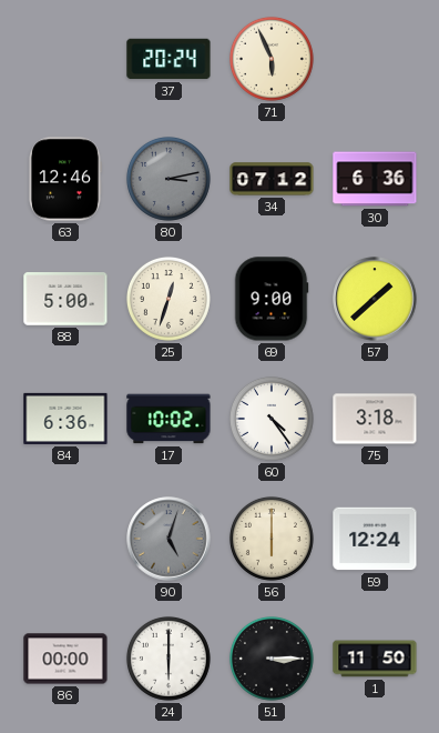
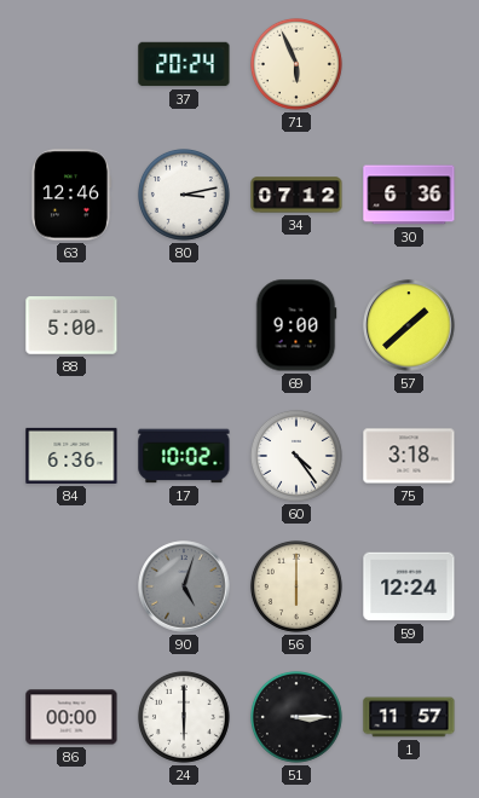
80 dial: grey -> white (184, 195)
25: 12:33 -> none (169, 299)
1: 11:50 -> 11:57 (409, 717)
